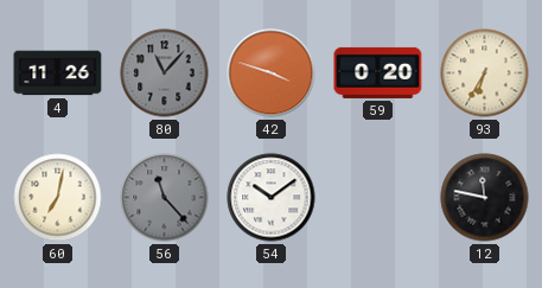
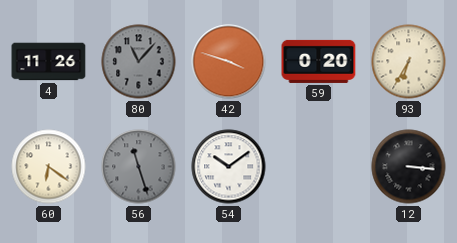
60: 7:02 -> 6:21 (49, 167)
56: 11:23 -> 11:27 (139, 167)
12: 11:47 -> 3:16 (409, 167)
